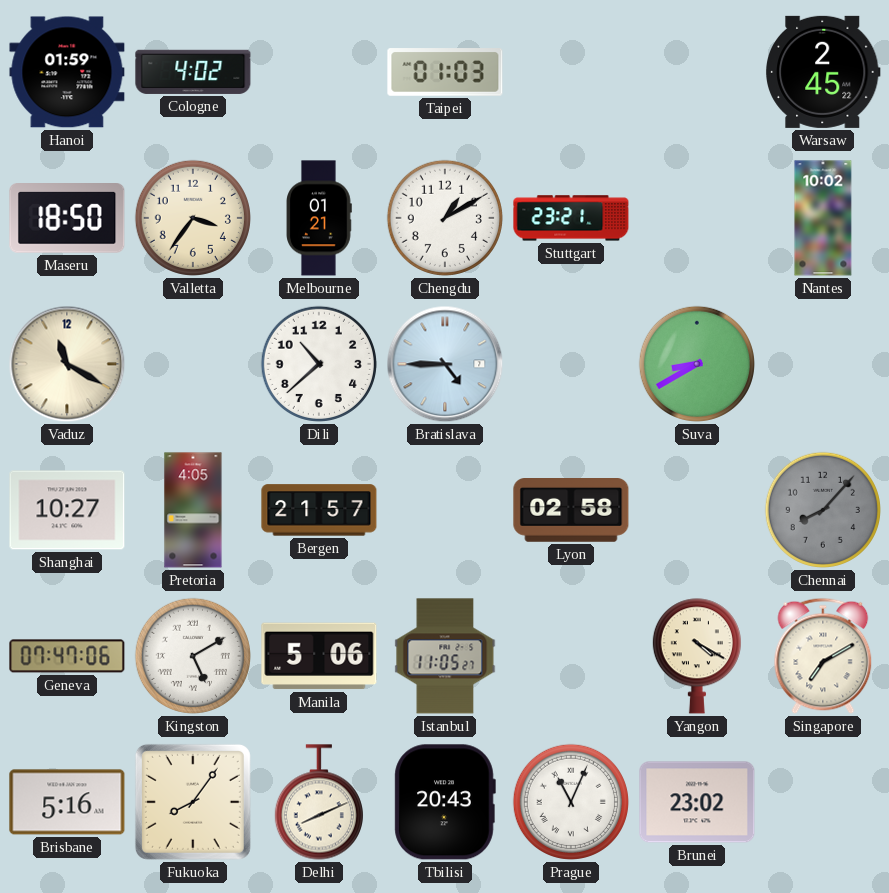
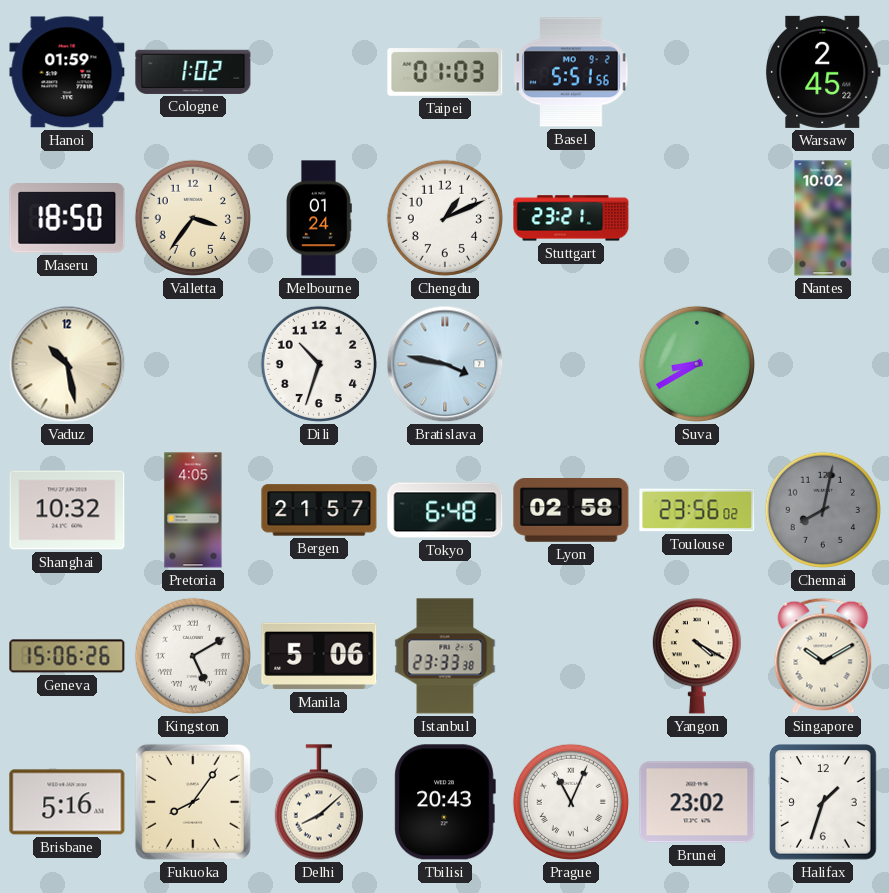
Cologne: 4:02 -> 1:02 (193, 72)
Basel: none -> 5:51 (571, 72)
Melbourne: 01:21 -> 01:24 (319, 218)
Chengdu: 1:10 -> 1:11 (445, 218)
Vaduz: 11:20 -> 10:28 (67, 364)
Dili: 10:38 -> 10:33 (319, 364)
Bratislava: 4:45 -> 3:47 (445, 364)
Shanghai: 10:27 -> 10:32 (67, 510)
Tokyo: none -> 6:48 (445, 510)
Toulouse: none -> 23:56 (697, 510)
Chennai: 8:07 -> 8:02 (823, 510)
Geneva: 07:47 -> 15:06 (67, 656)
Istanbul: 11:05 -> 23:33 (445, 656)
Singapore: 7:10 -> 10:10 (823, 656)
Delhi: 8:11 -> 8:08 (319, 802)
Halifax: none -> 1:33 (823, 802)
